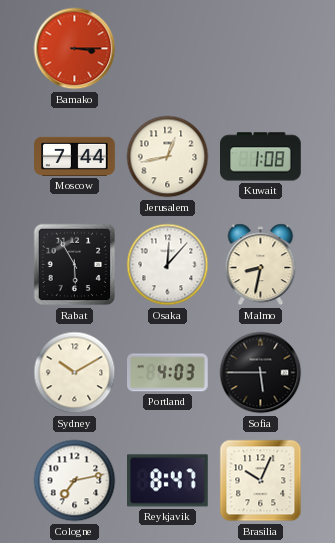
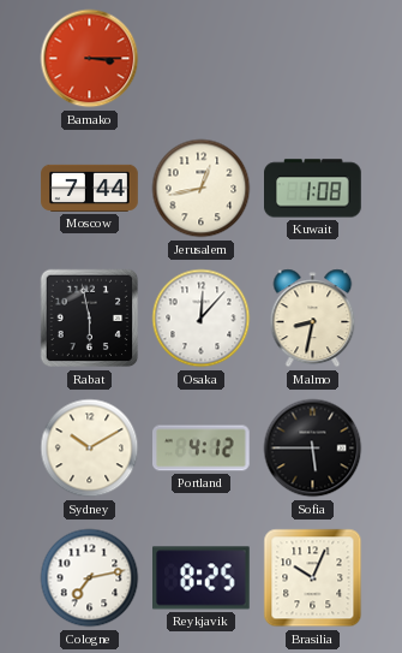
Rabat: 5:55 -> 5:58 (90, 319)
Portland: 4:03 -> 4:12 (202, 449)
Reykjavik: 8:47 -> 8:25 (202, 578)
